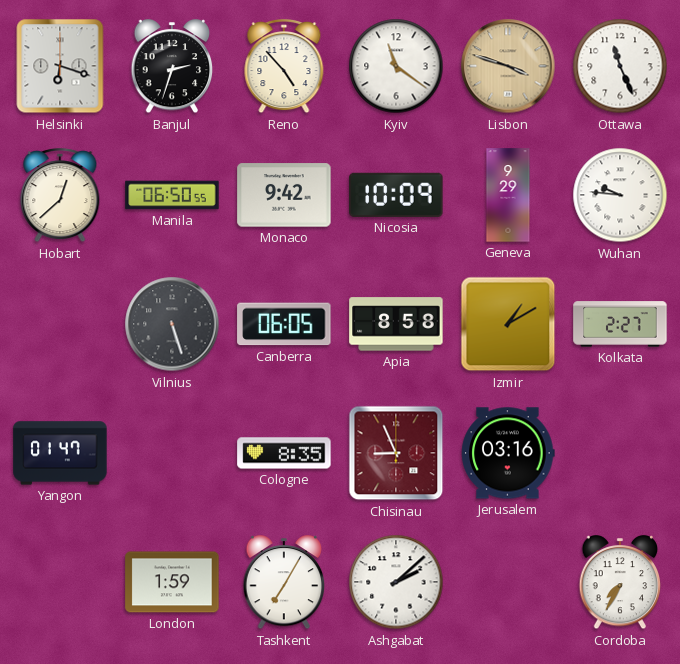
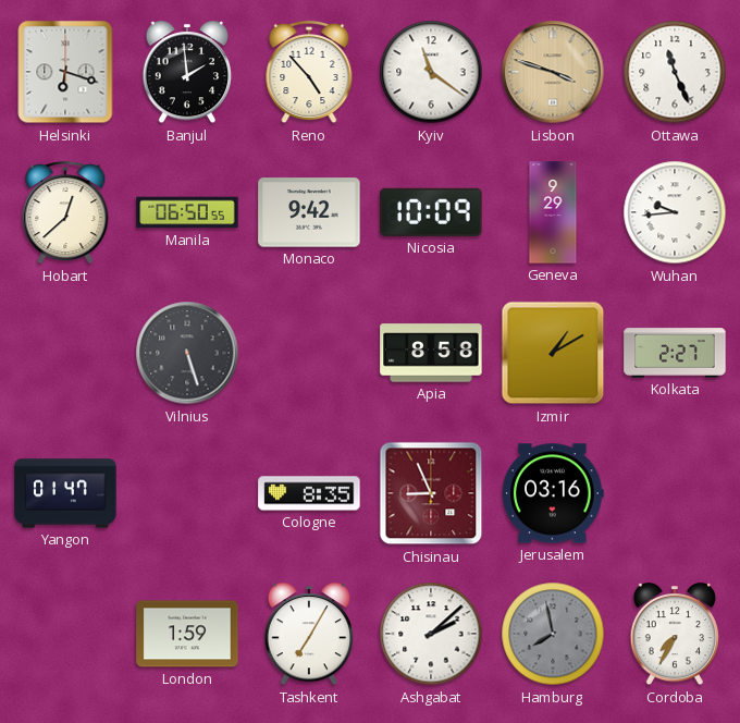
Banjul: 2:33 -> 1:59 (187, 73)
Wuhan: 9:46 -> 9:44 (675, 212)
Canberra: 06:05 -> none (284, 324)
Hamburg: none -> 7:58 (553, 634)
